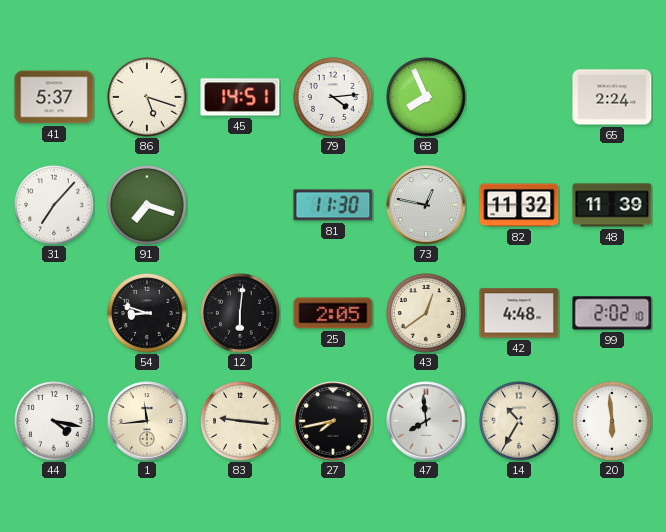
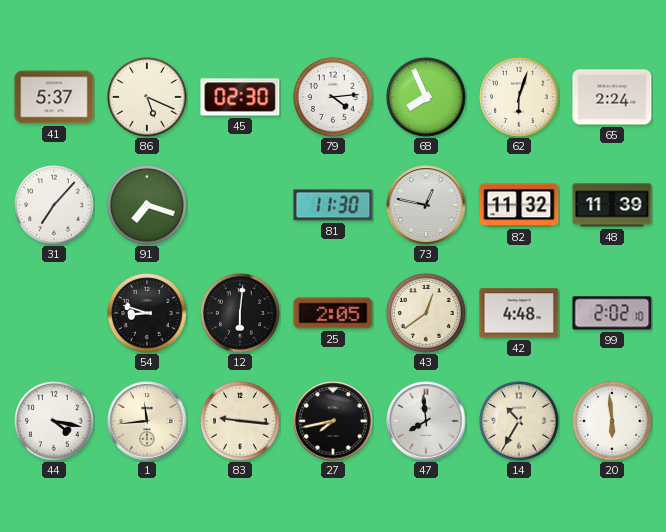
86: 5:18 -> 5:19 (147, 97)
45: 14:51 -> 02:30 (240, 97)
62: none -> 6:03 (519, 97)
